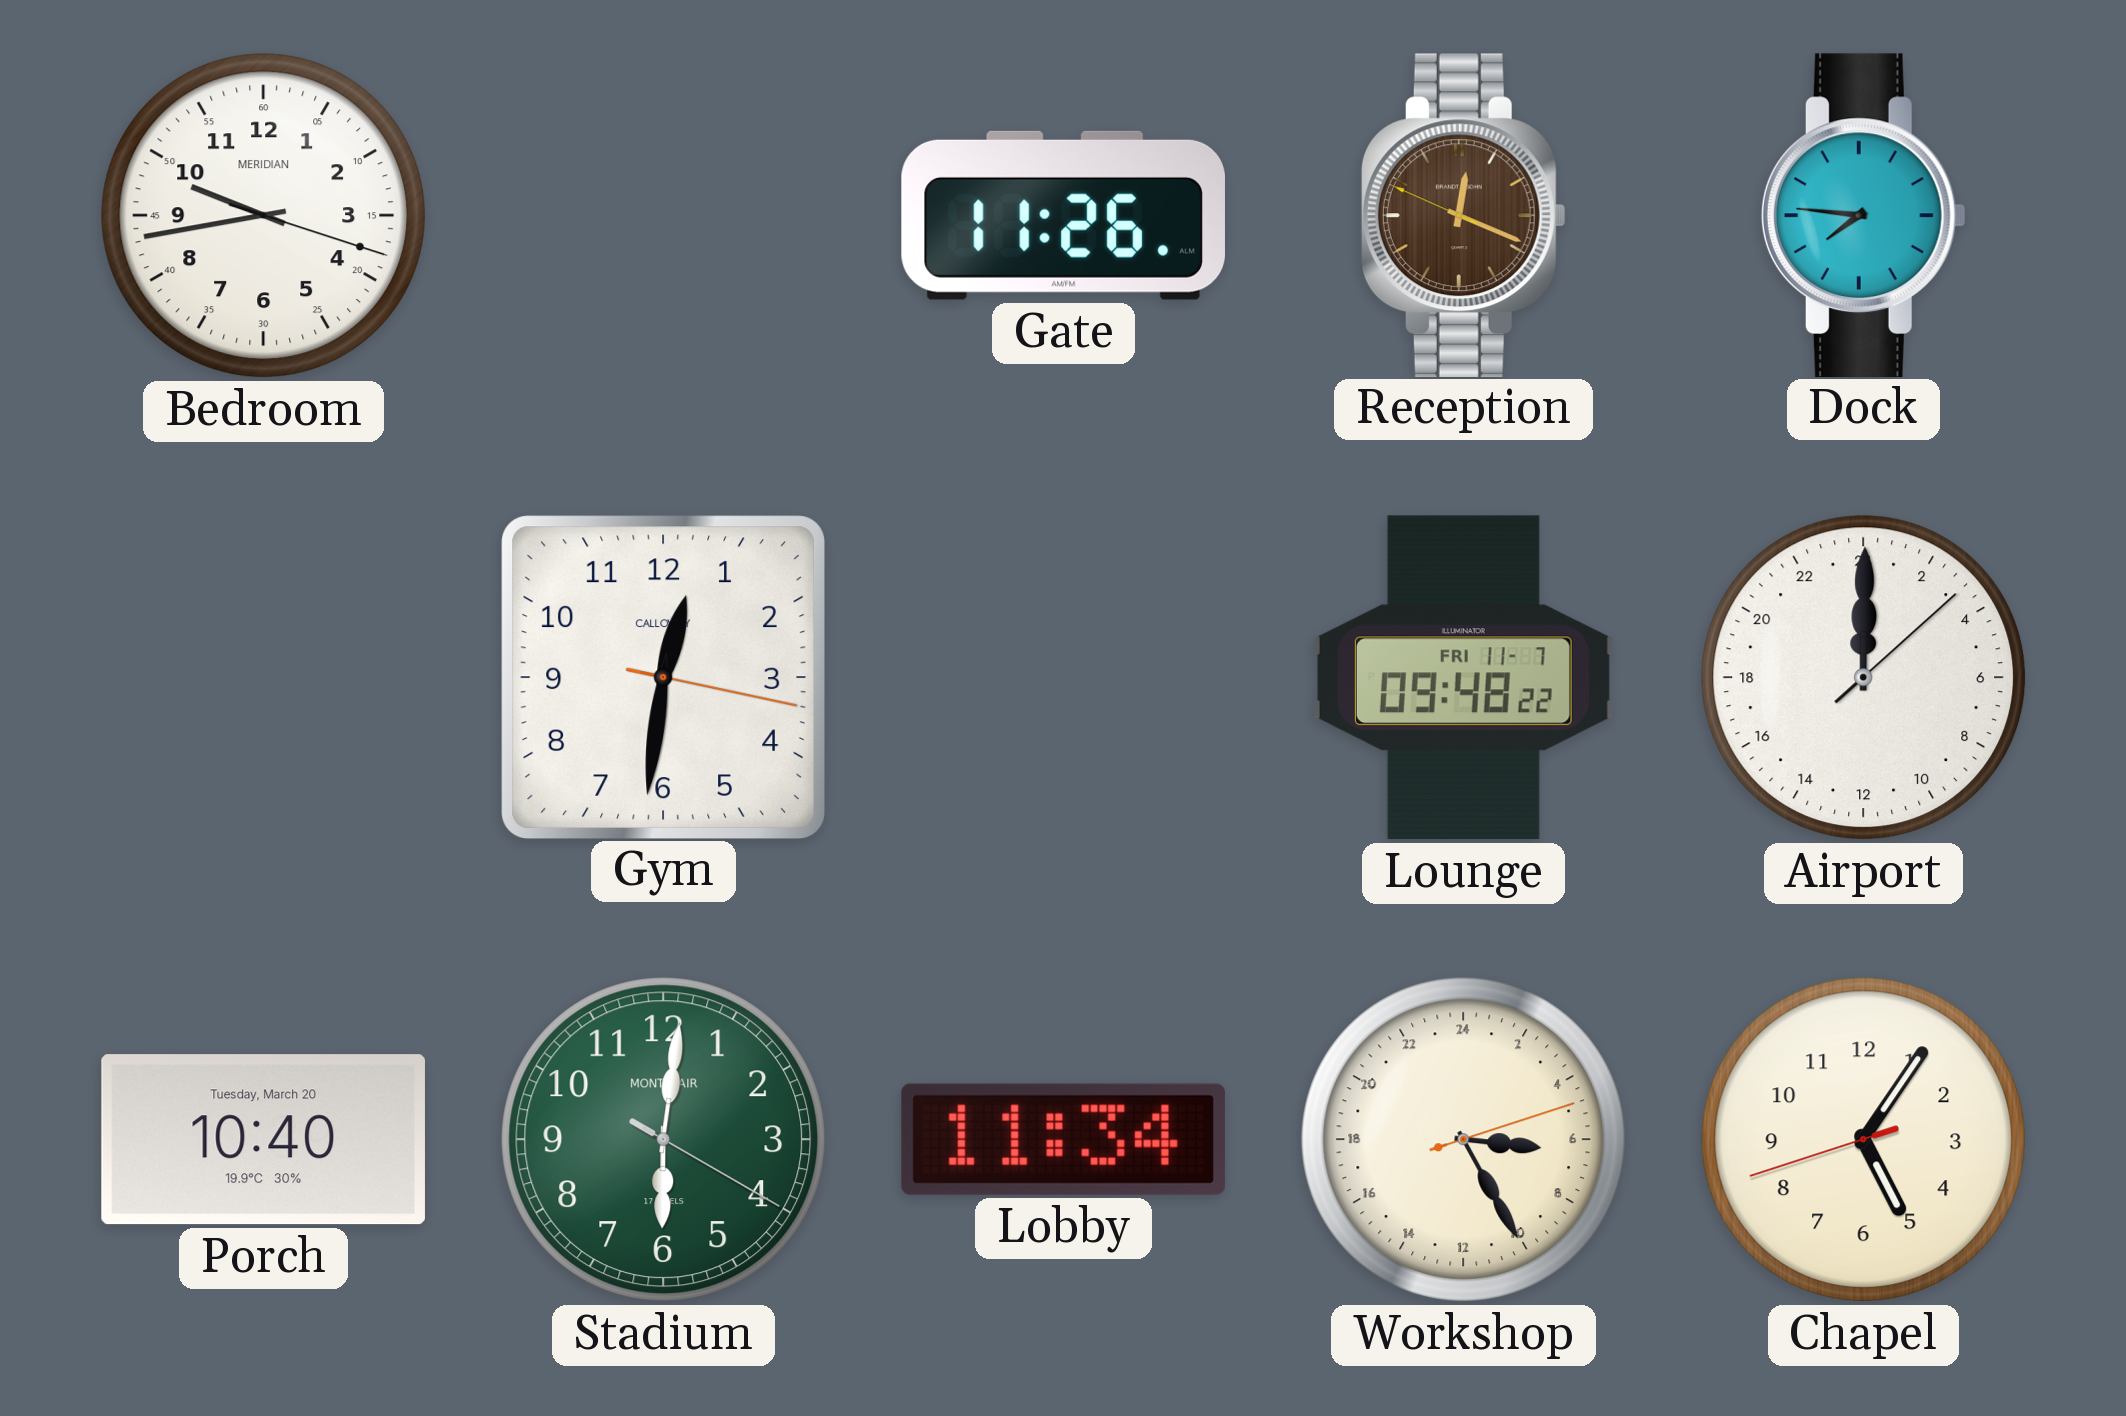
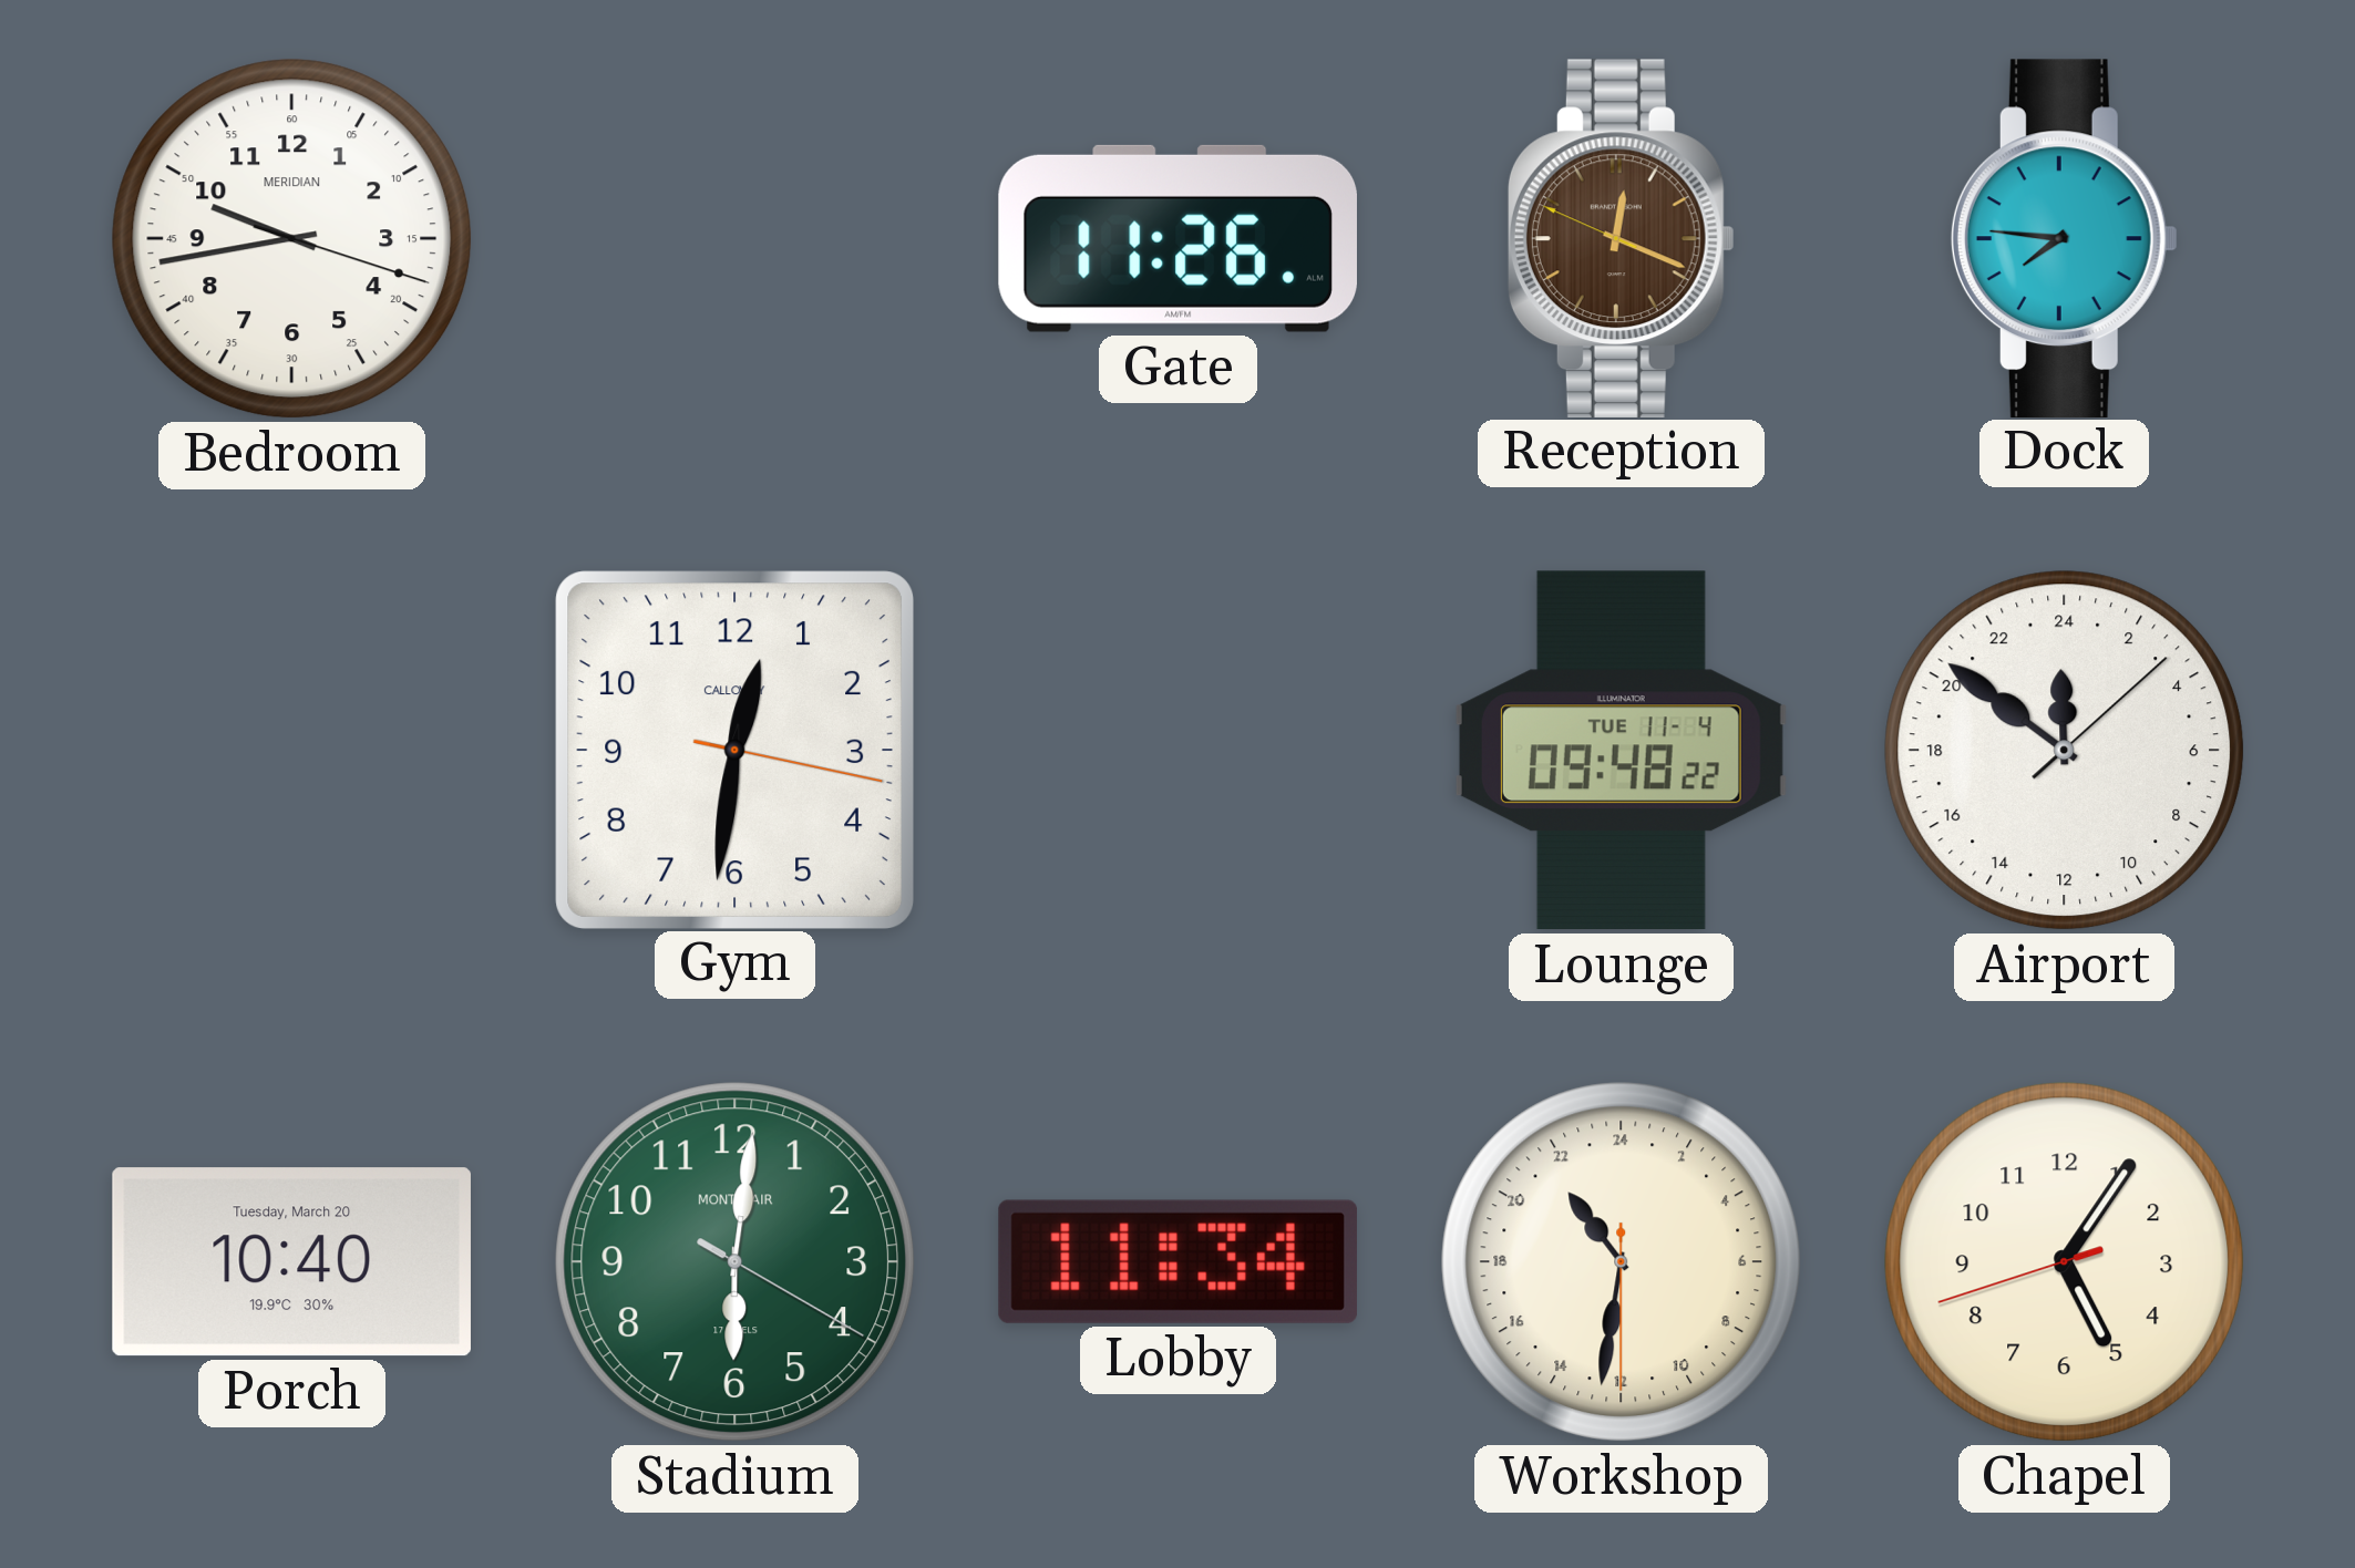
Lounge date: FRI 11-7 -> TUE 11-4 (1621, 751)
Airport: 0:00 -> 23:51 (2065, 751)
Workshop: 6:25 -> 21:31 (1622, 1262)
